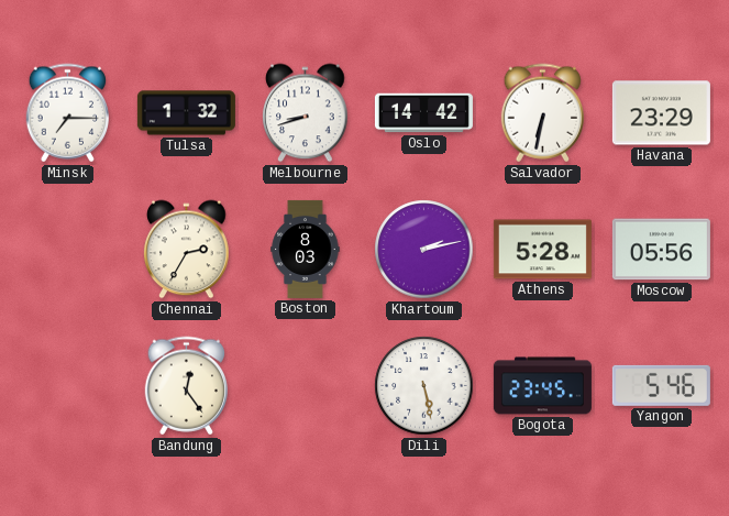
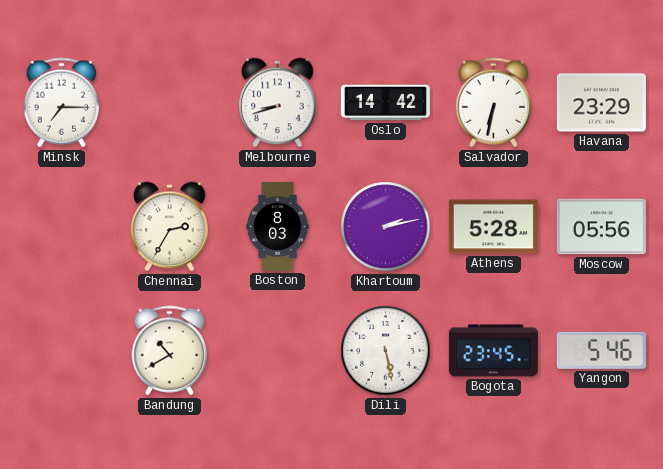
Tulsa: 1:32 -> none (186, 113)
Bandung: 12:24 -> 10:40 (169, 351)
